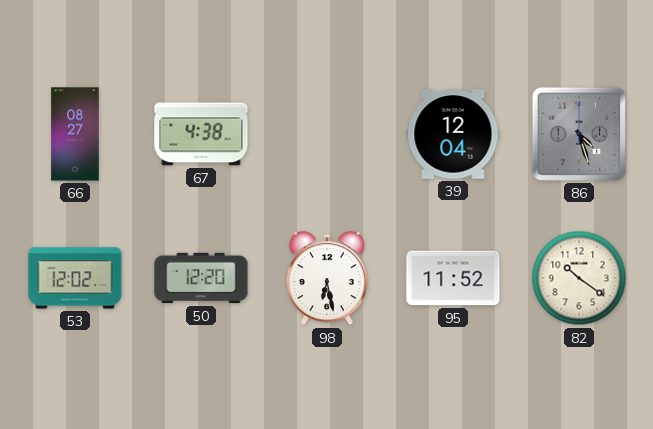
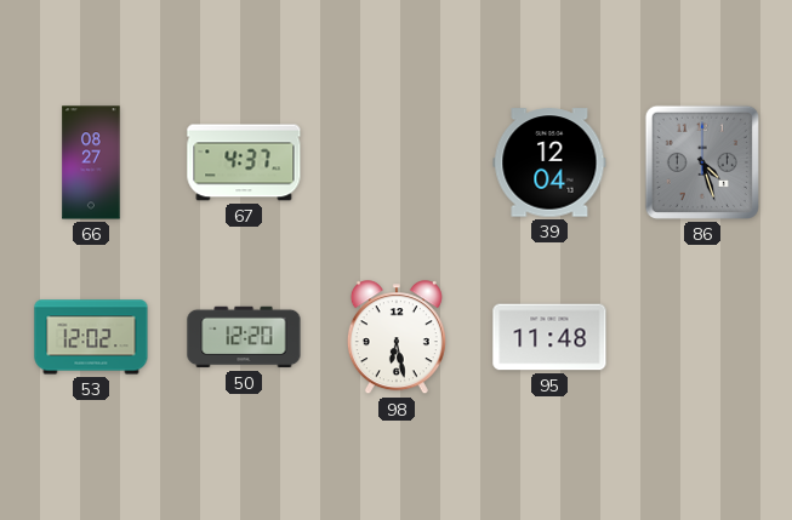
67: 4:38 -> 4:37 (244, 162)
95: 11:52 -> 11:48 (549, 337)
82: 10:21 -> none (579, 278)
